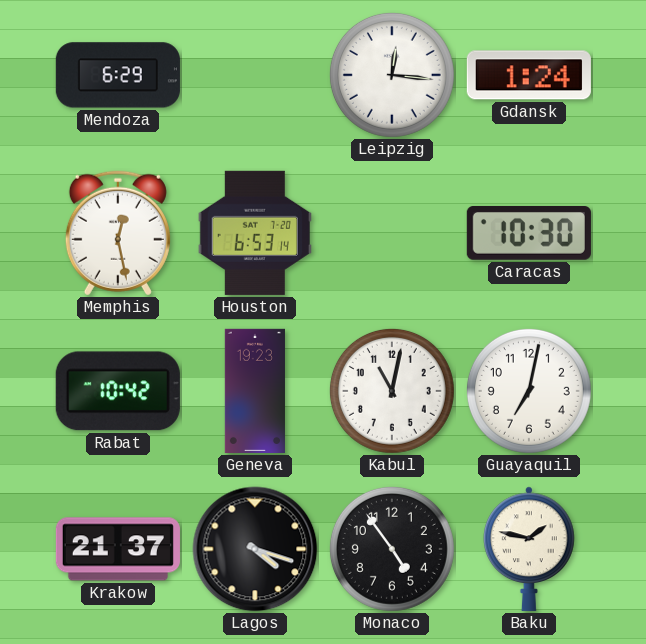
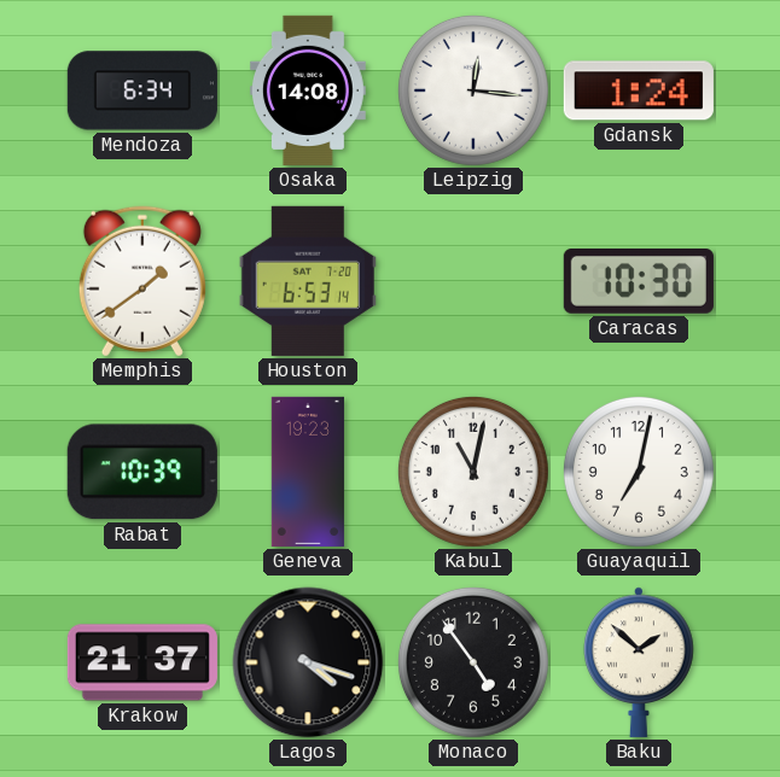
Mendoza: 6:29 -> 6:34 (142, 90)
Osaka: none -> 14:08 (308, 90)
Memphis: 12:28 -> 1:39 (142, 281)
Rabat: 10:42 -> 10:39 (142, 472)
Baku: 1:47 -> 1:52 (639, 662)
